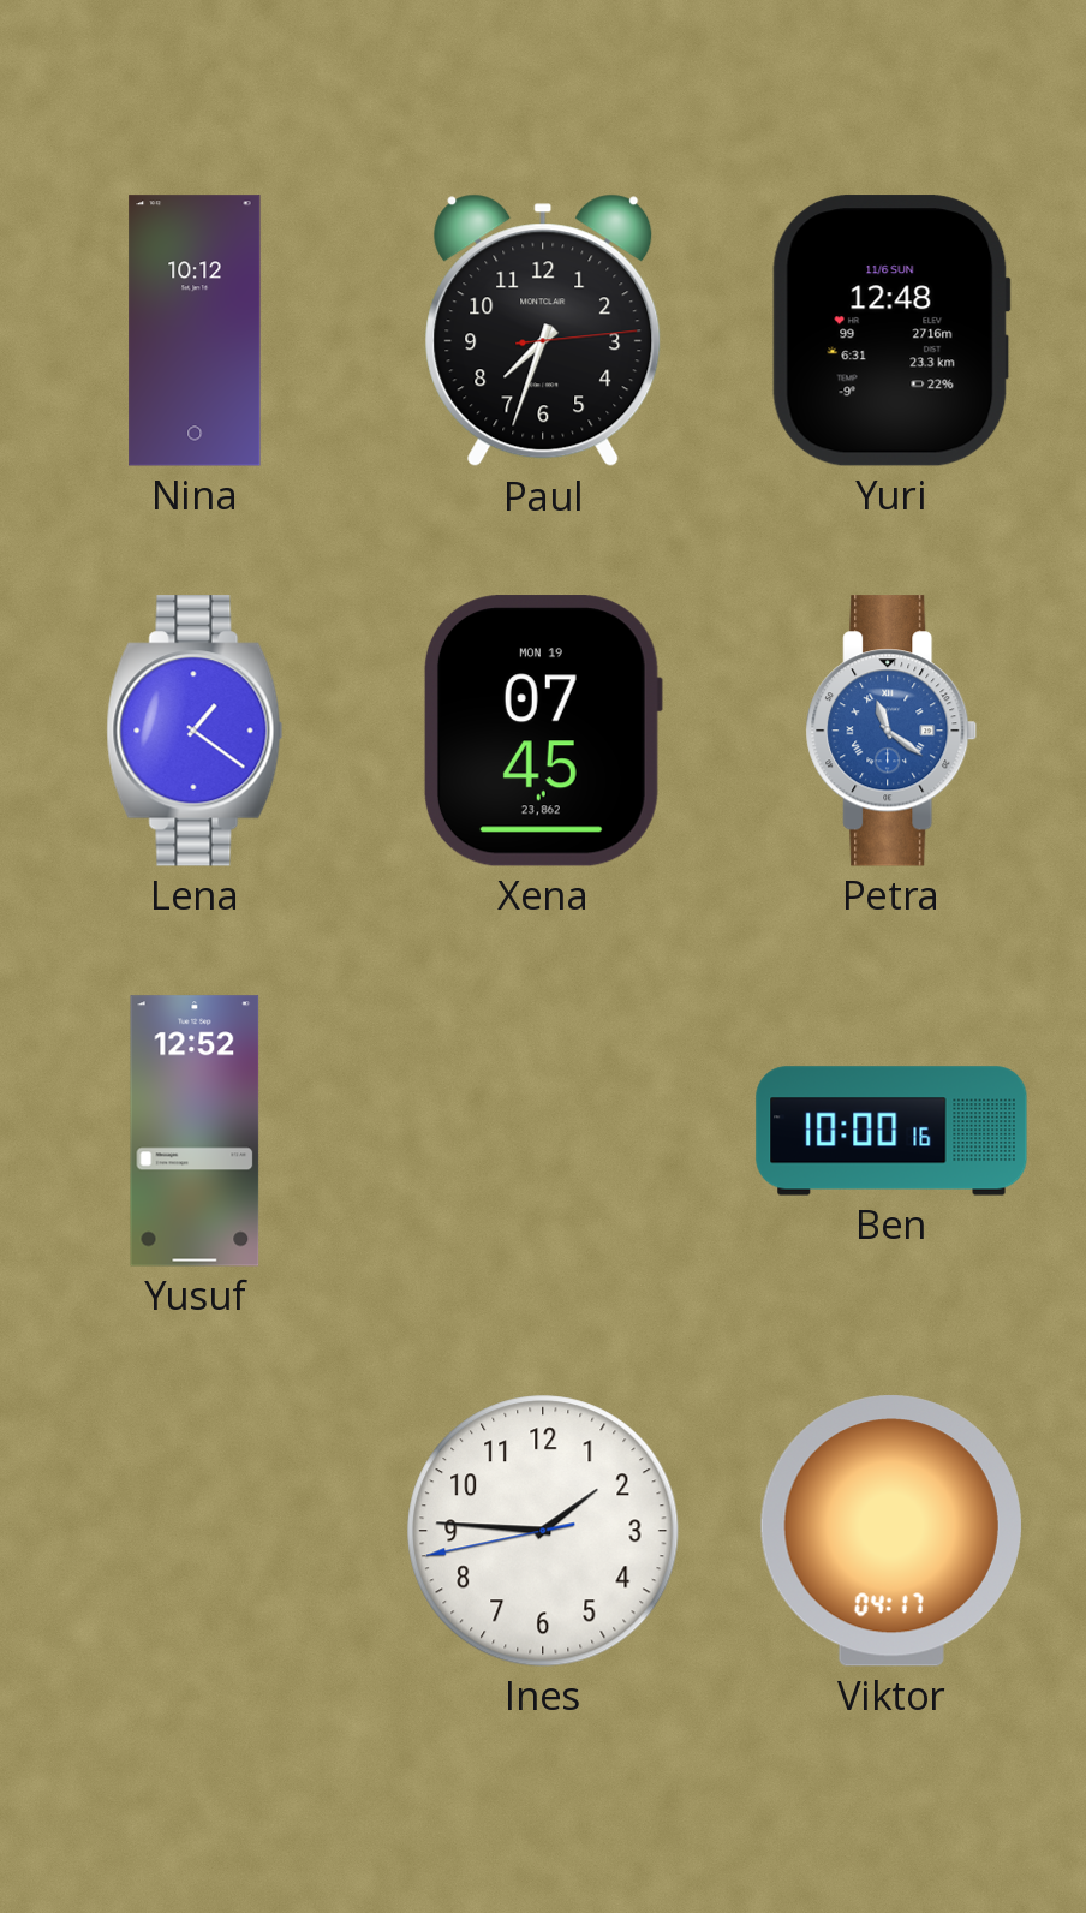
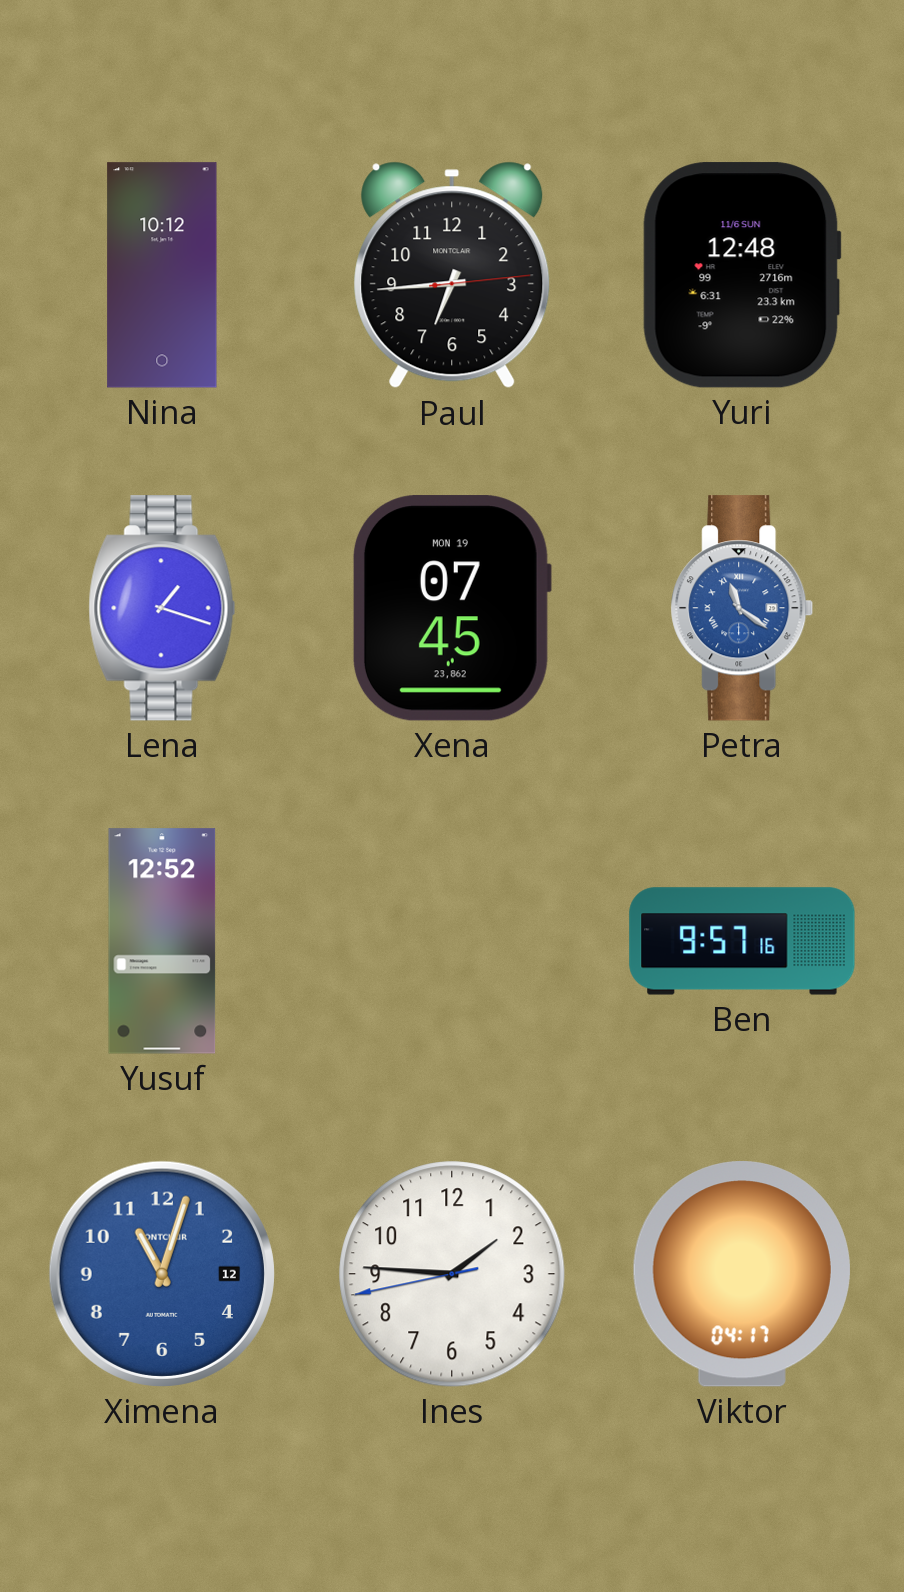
Paul: 7:33 -> 6:44 (452, 275)
Lena: 1:21 -> 1:18 (162, 608)
Ben: 10:00 -> 9:57 (742, 941)
Ximena: none -> 11:03 (162, 1274)
